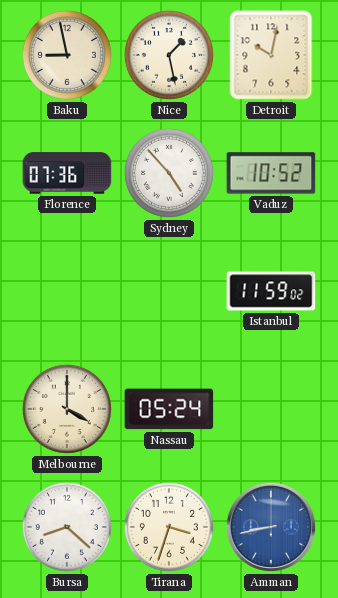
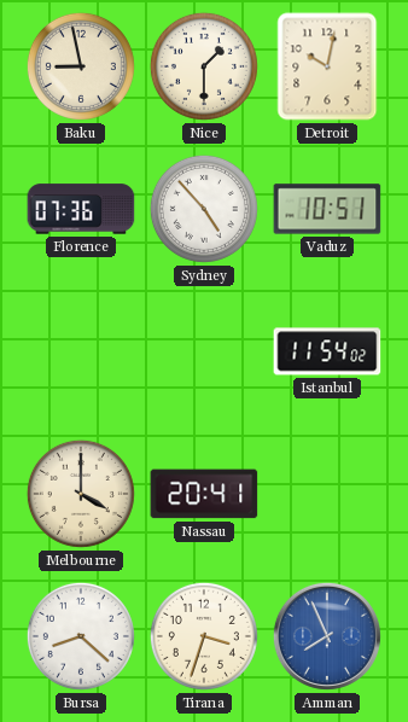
Nice: 1:28 -> 1:30 (204, 66)
Vaduz: 10:52 -> 10:51 (327, 209)
Istanbul: 11:59 -> 11:54 (327, 351)
Nassau: 05:24 -> 20:41 (204, 494)
Amman: 8:43 -> 7:56 (327, 636)
